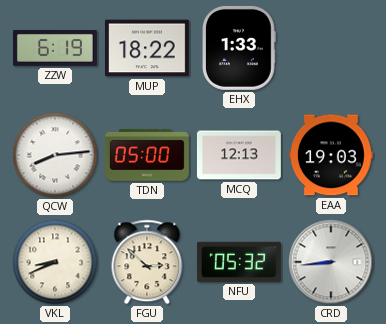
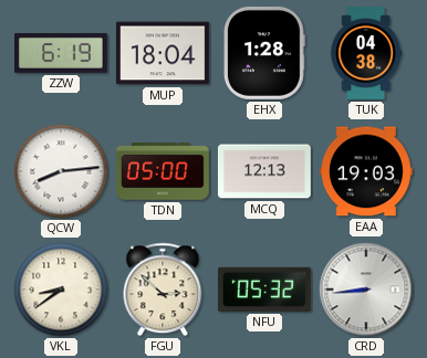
MUP: 18:22 -> 18:04 (163, 53)
EHX: 1:33 -> 1:28 (265, 53)
TUK: none -> 04:38 (365, 54)
VKL: 8:41 -> 8:39 (61, 289)
